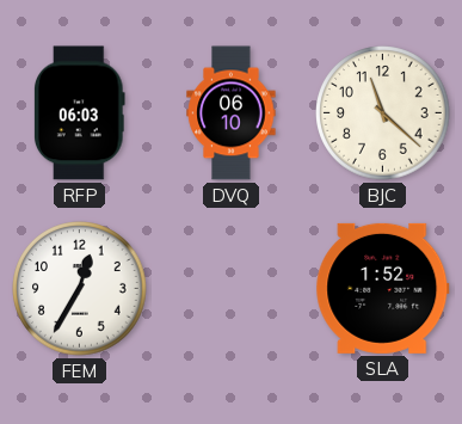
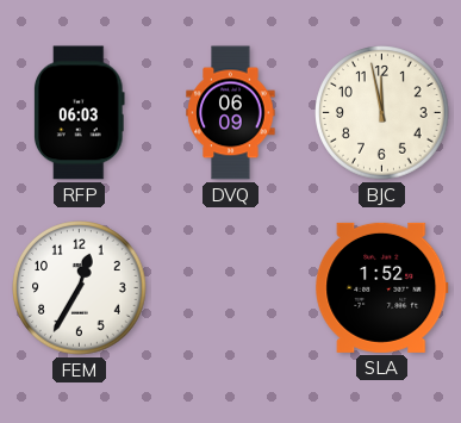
DVQ: 06:10 -> 06:09 (231, 113)
BJC: 11:22 -> 11:58 (382, 113)
